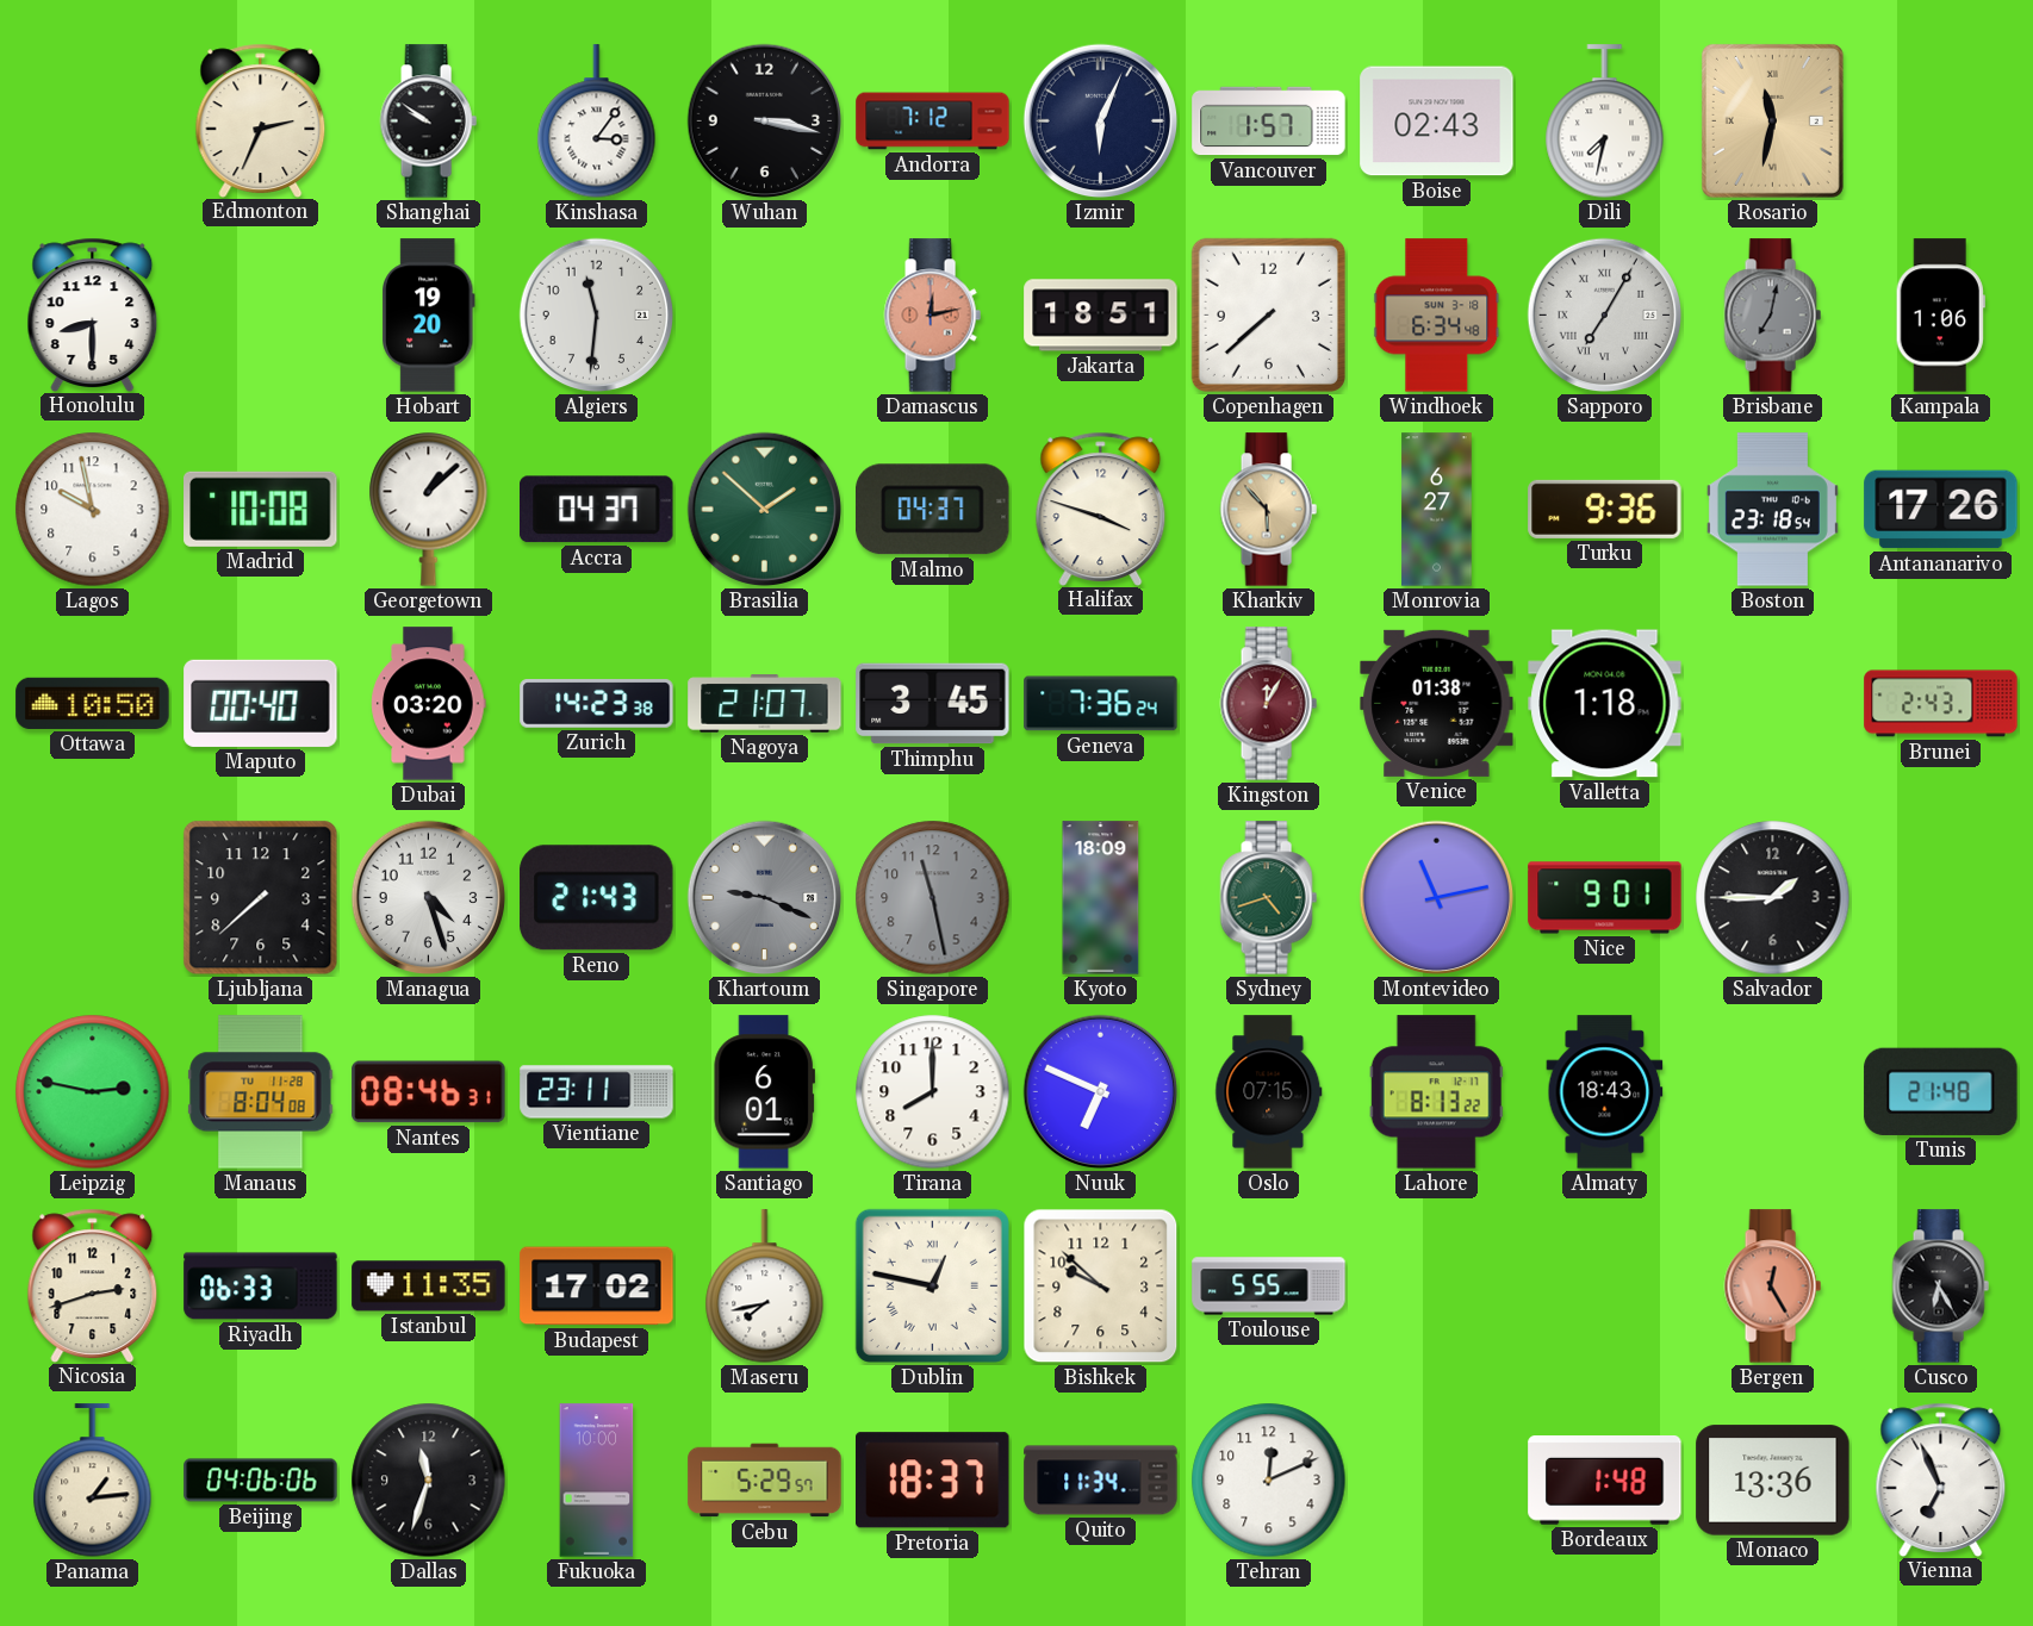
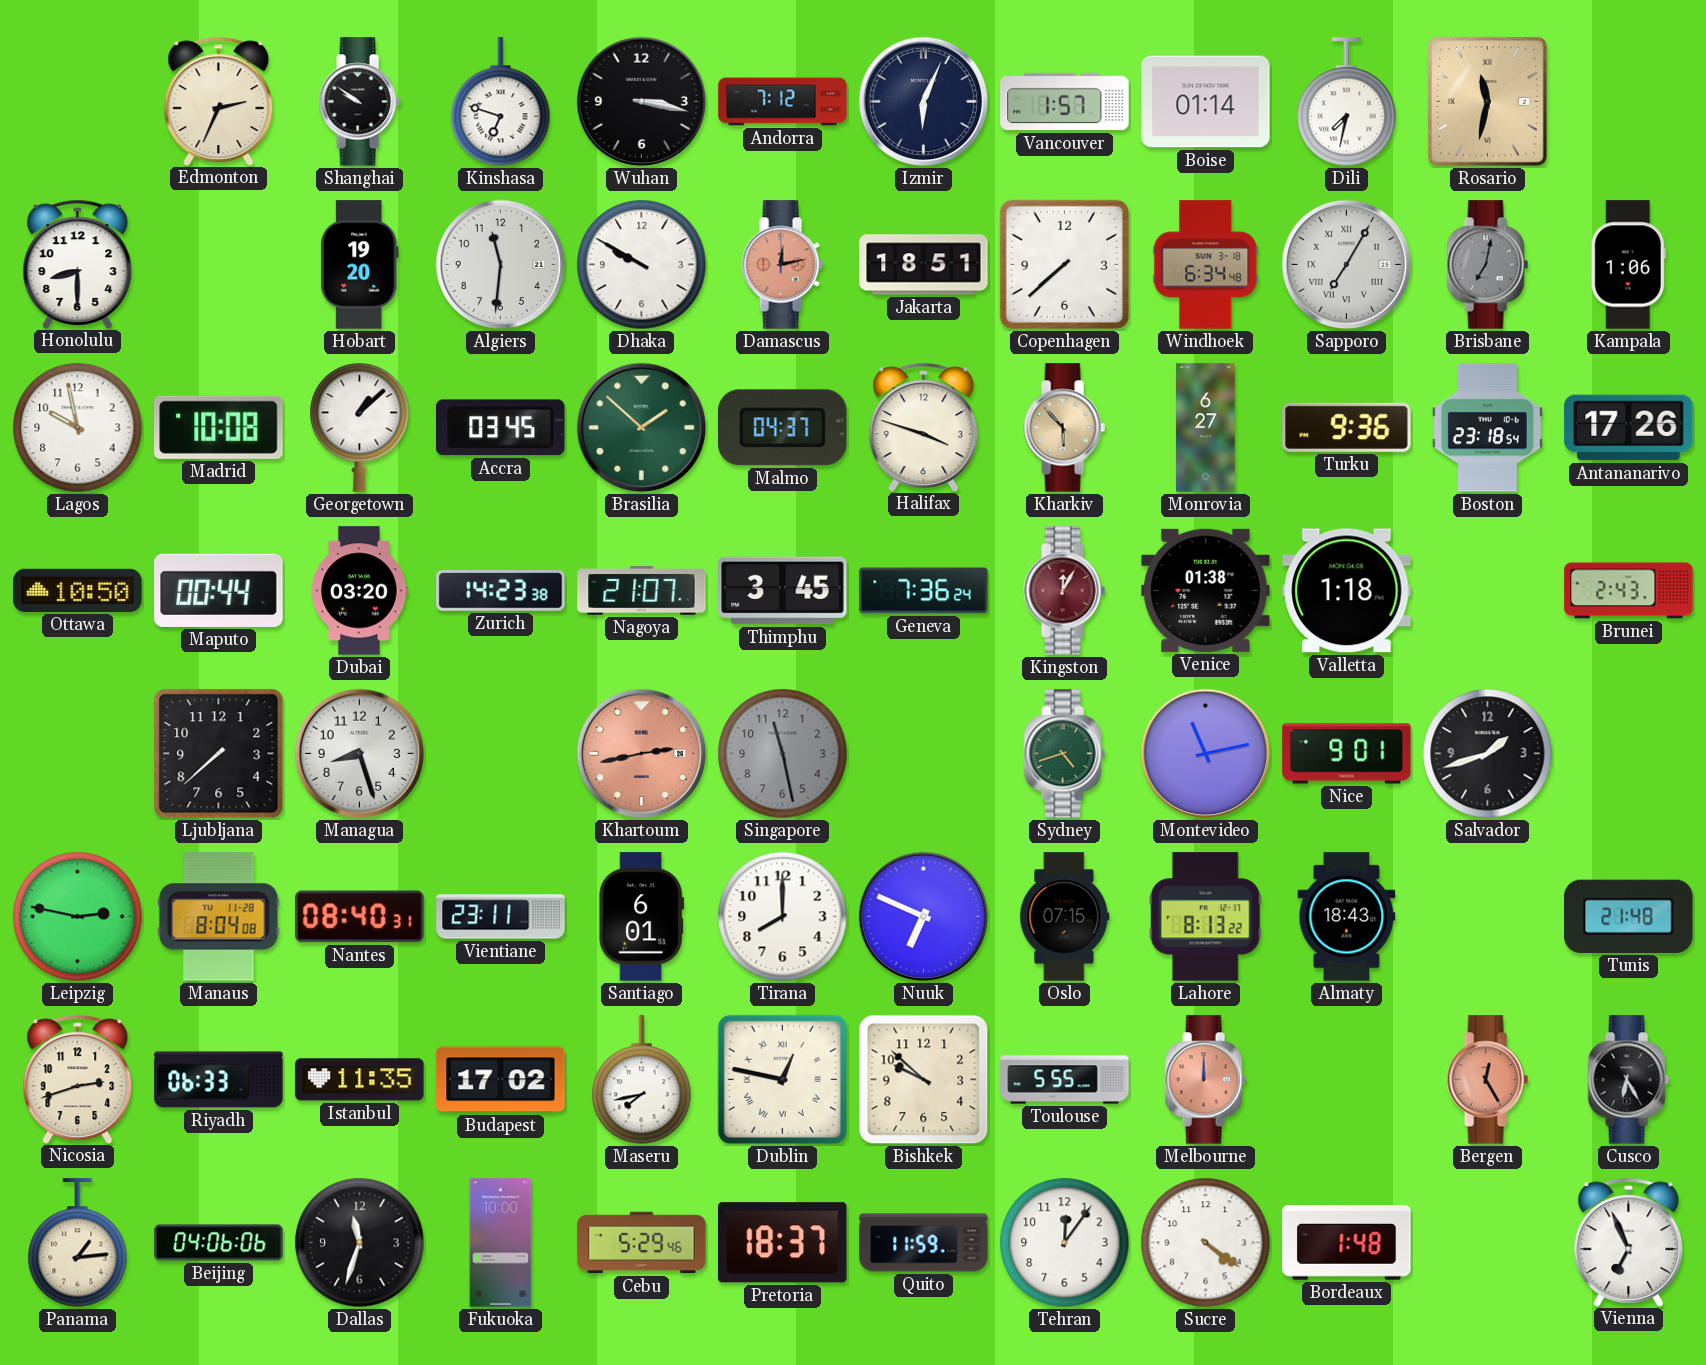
Kinshasa: 3:06 -> 6:48 (501, 102)
Boise: 02:43 -> 01:14 (1206, 102)
Dhaka: none -> 9:50 (642, 265)
Accra: 04:37 -> 03:45 (501, 428)
Maputo: 00:40 -> 00:44 (219, 590)
Managua: 4:27 -> 8:27 (360, 754)
Reno: 21:43 -> none (597, 898)
Khartoum: 9:19 -> 2:43 (642, 754)
Khartoum dial: grey -> salmon (642, 754)
Kyoto: 18:09 -> none (1101, 898)
Salvador: 1:45 -> 1:42 (1488, 754)
Nantes: 08:46 -> 08:40 (360, 917)
Melbourne: none -> 12:00 (1205, 1080)
Cebu: 5:29:57 -> 5:29:46 (642, 1243)
Quito: 11:34 -> 11:59 (924, 1243)
Tehran: 12:11 -> 12:06 (1065, 1243)
Sucre: none -> 4:21 (1206, 1243)
Monaco: 13:36 -> none (1773, 1481)
